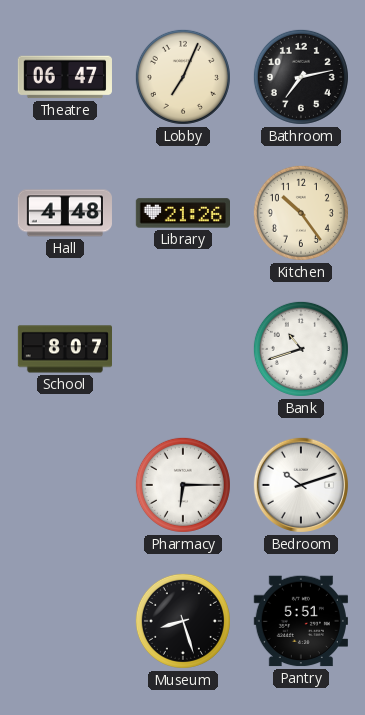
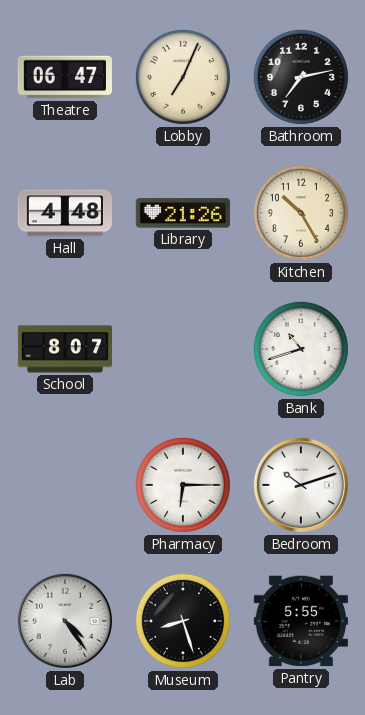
Kitchen: 10:24 -> 10:25 (301, 213)
Lab: none -> 4:24 (65, 621)
Pantry: 5:51 -> 5:55 (301, 621)
